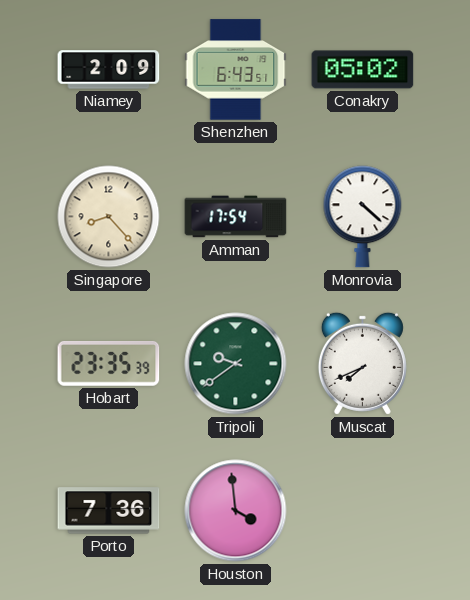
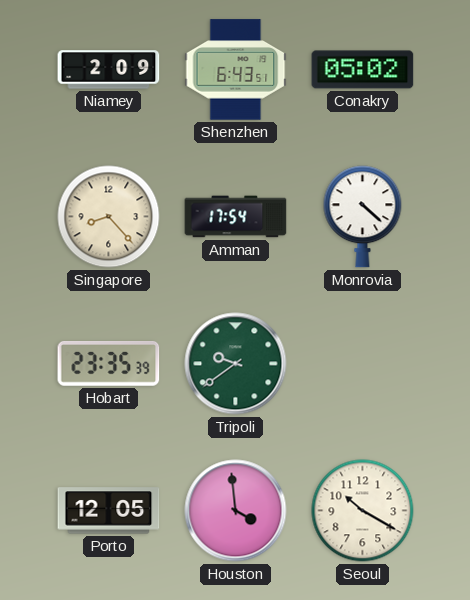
Muscat: 7:41 -> none (362, 363)
Porto: 7:36 -> 12:05 (109, 511)
Seoul: none -> 10:20 (363, 511)
